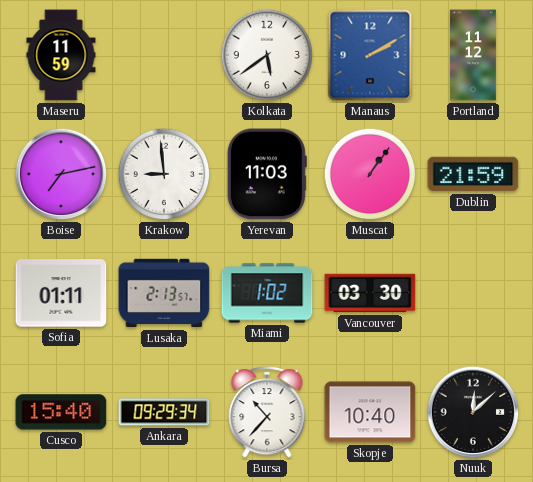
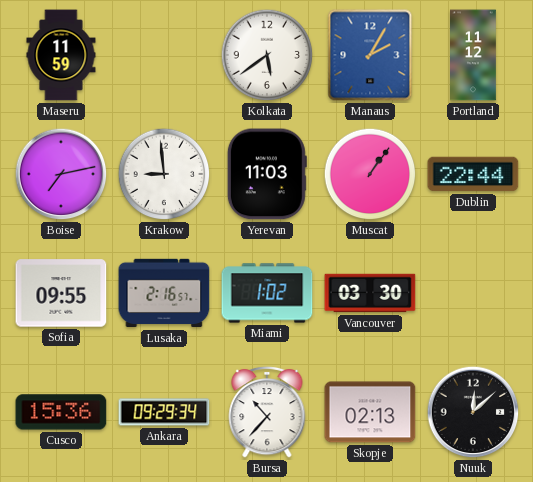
Manaus: 2:10 -> 2:05 (370, 55)
Dublin: 21:59 -> 22:44 (473, 174)
Sofia: 01:11 -> 09:55 (61, 293)
Lusaka: 2:13 -> 2:16 (164, 293)
Cusco: 15:40 -> 15:36 (61, 412)
Skopje: 10:40 -> 02:13 (370, 412)
